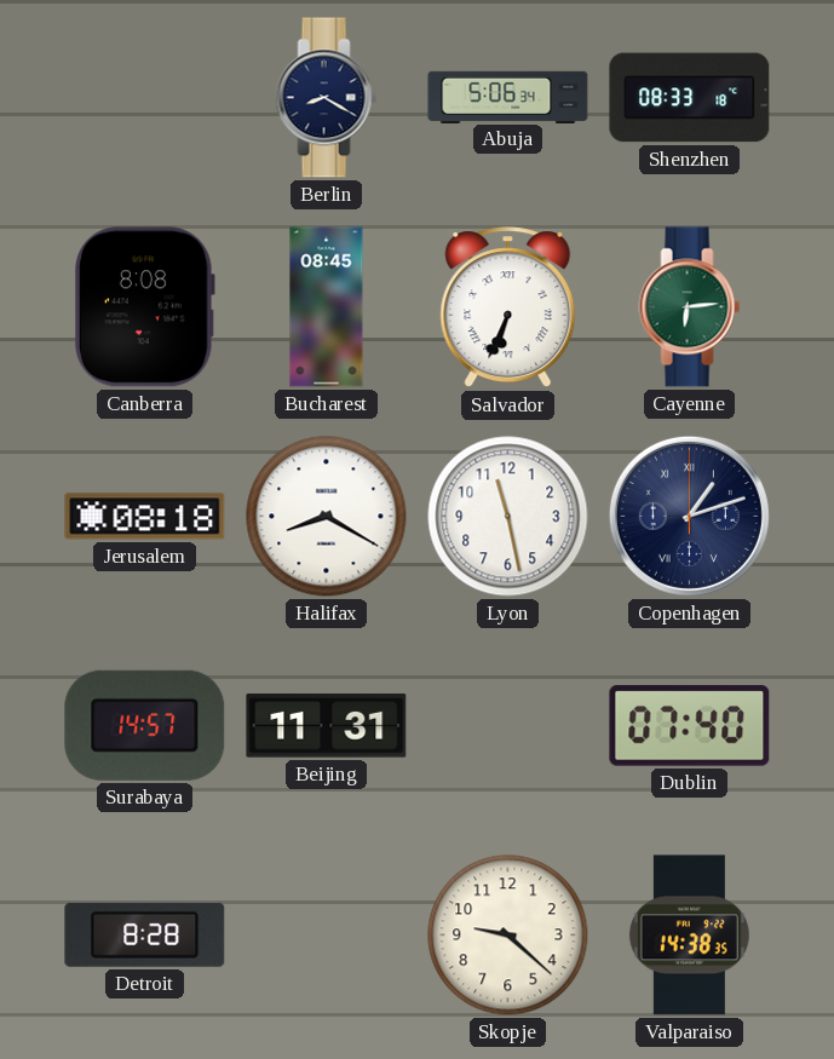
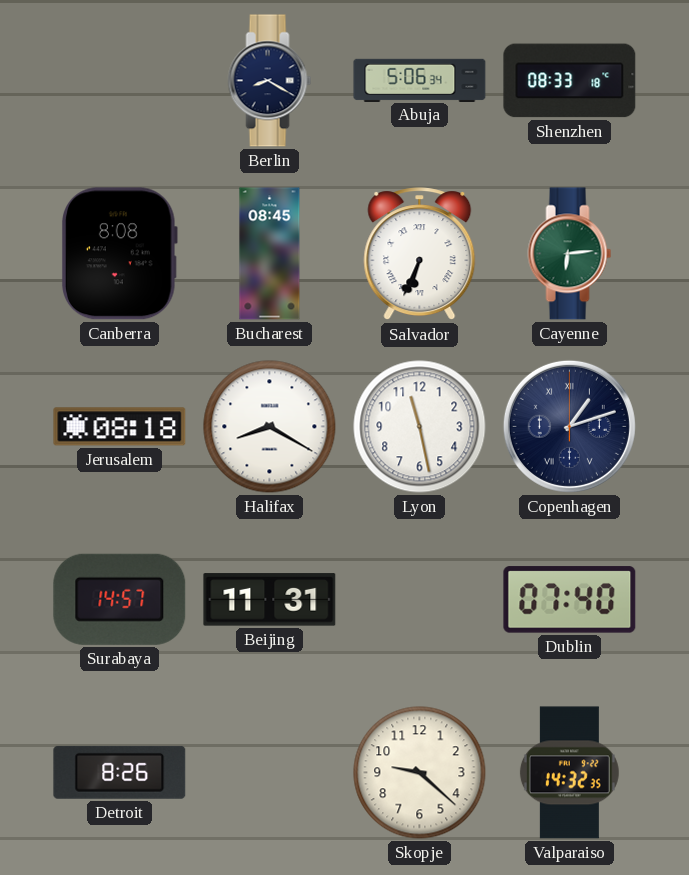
Detroit: 8:28 -> 8:26 (120, 772)
Valparaiso: 14:38 -> 14:32 (569, 773)
